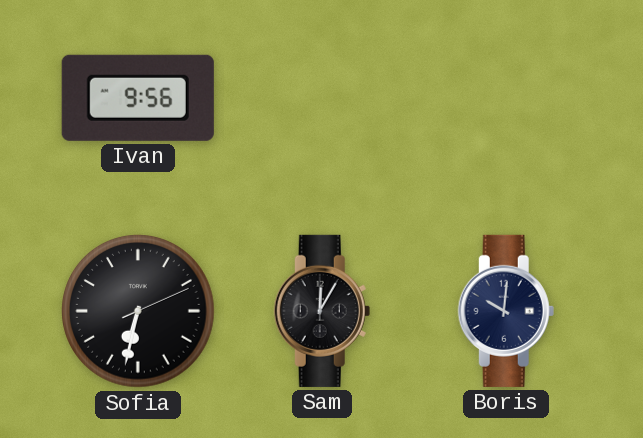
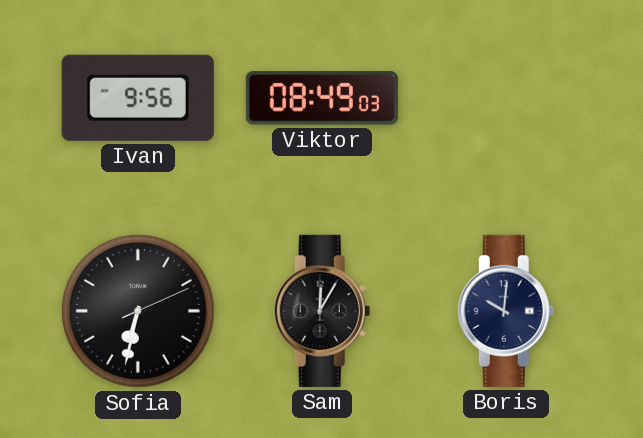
Viktor: none -> 08:49 (322, 98)
